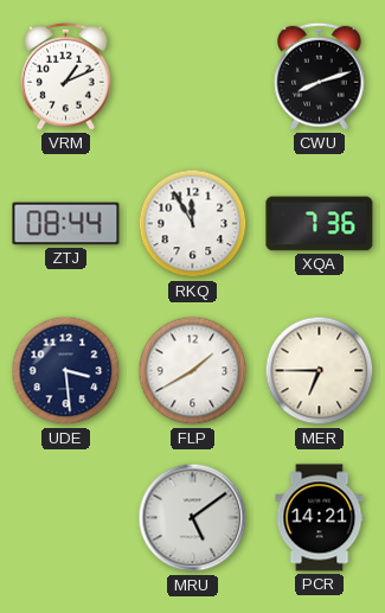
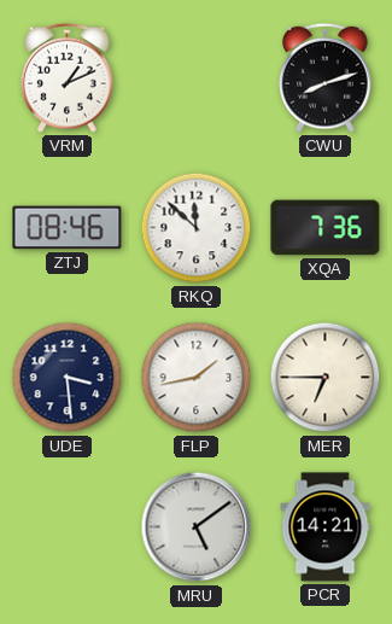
ZTJ: 08:44 -> 08:46 (68, 228)
RKQ: 11:55 -> 11:52 (197, 228)
FLP: 1:40 -> 1:43 (197, 378)
